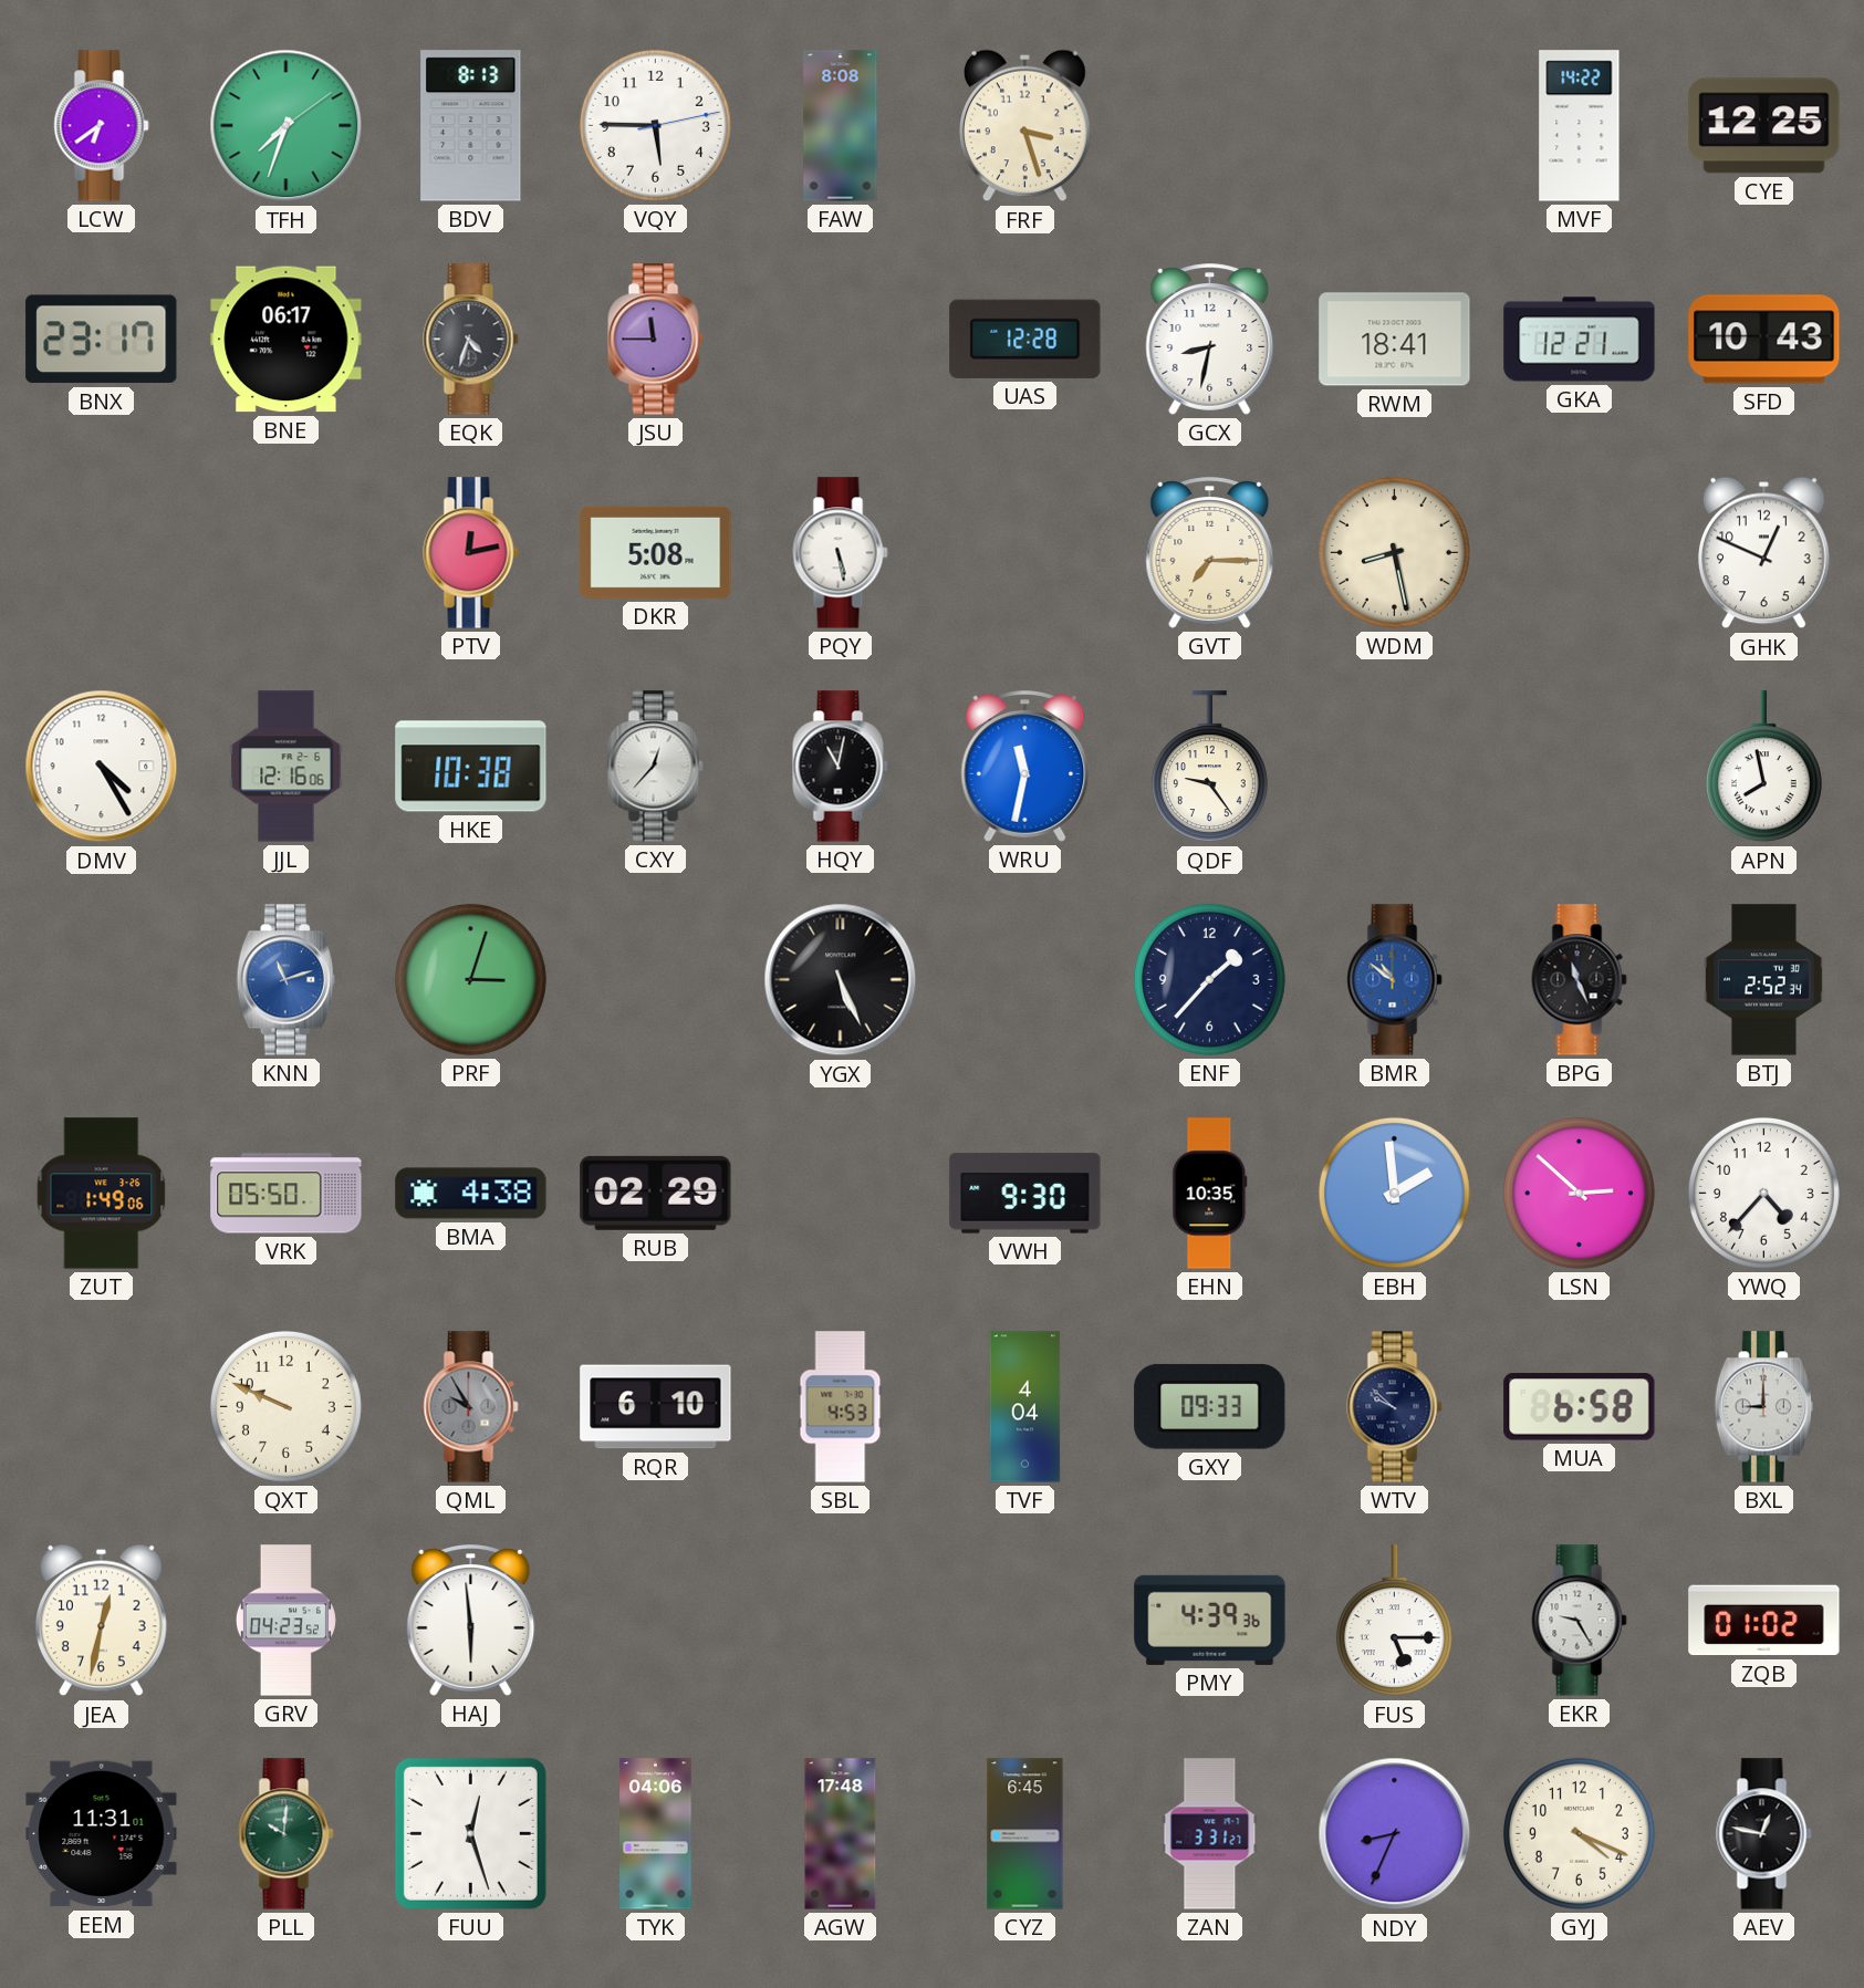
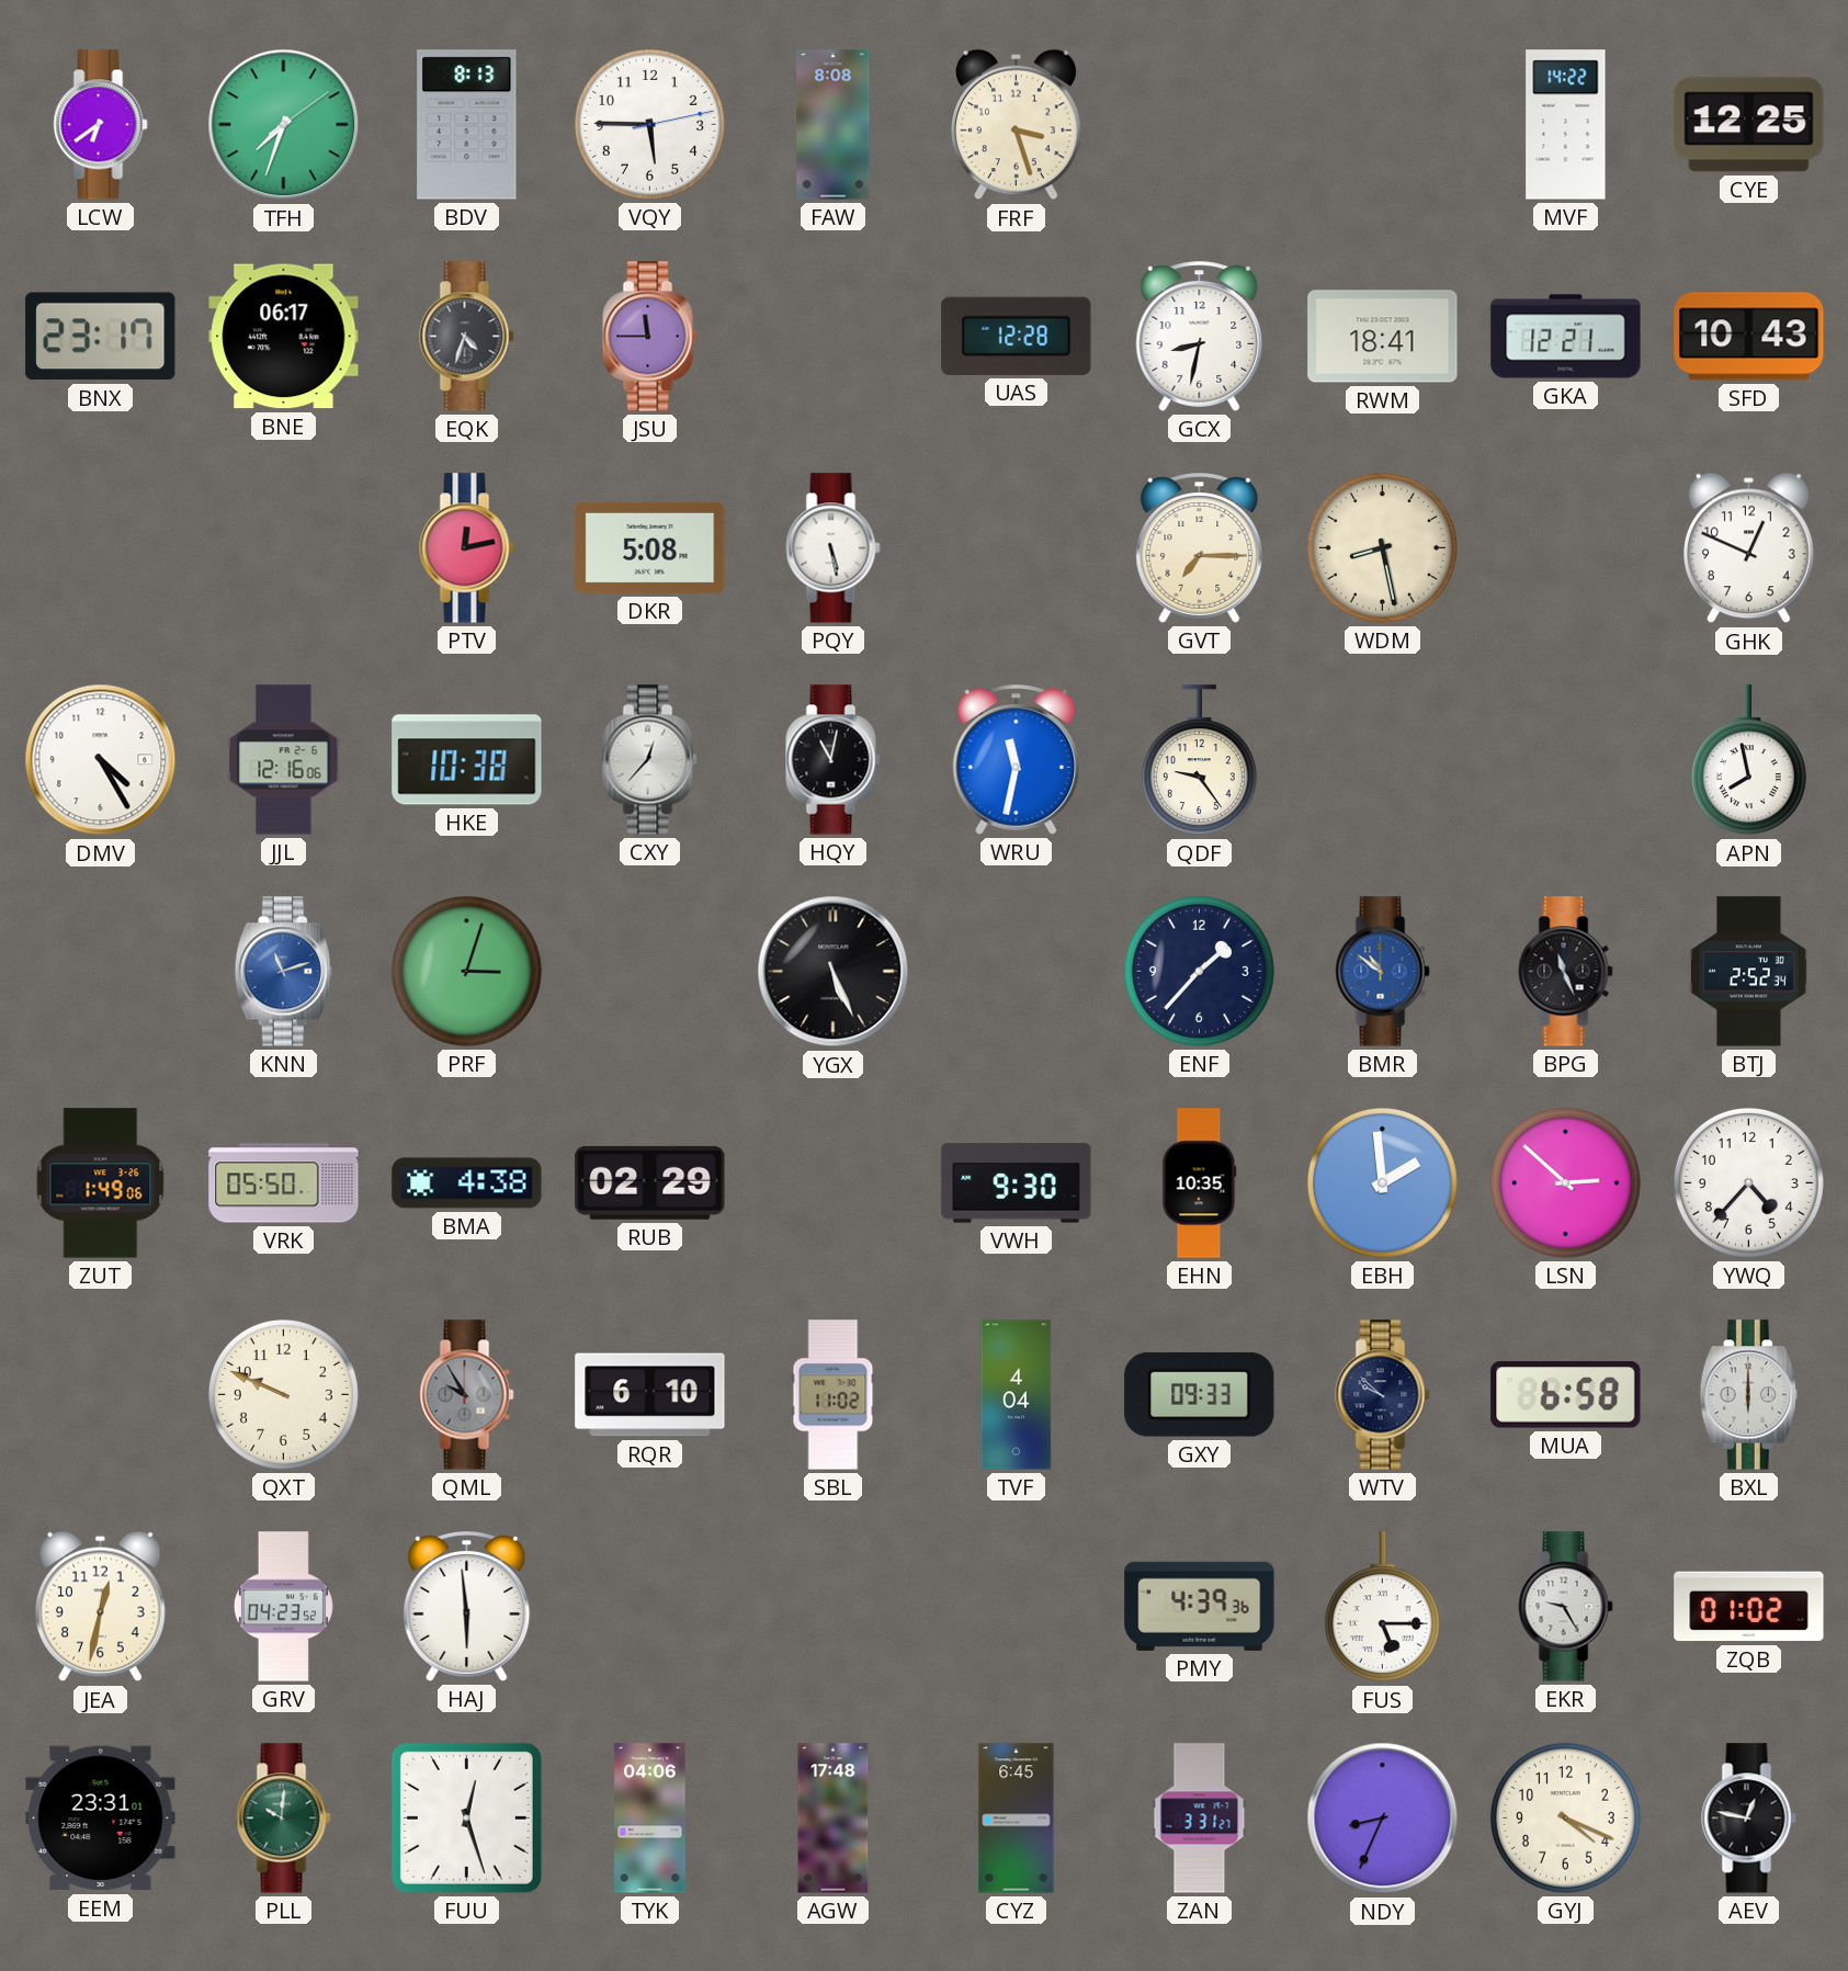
SBL: 4:53 -> 11:02 (834, 1395)
BXL: 9:00 -> 6:00 (1748, 1395)
EEM: 11:31 -> 23:31 (101, 1819)
